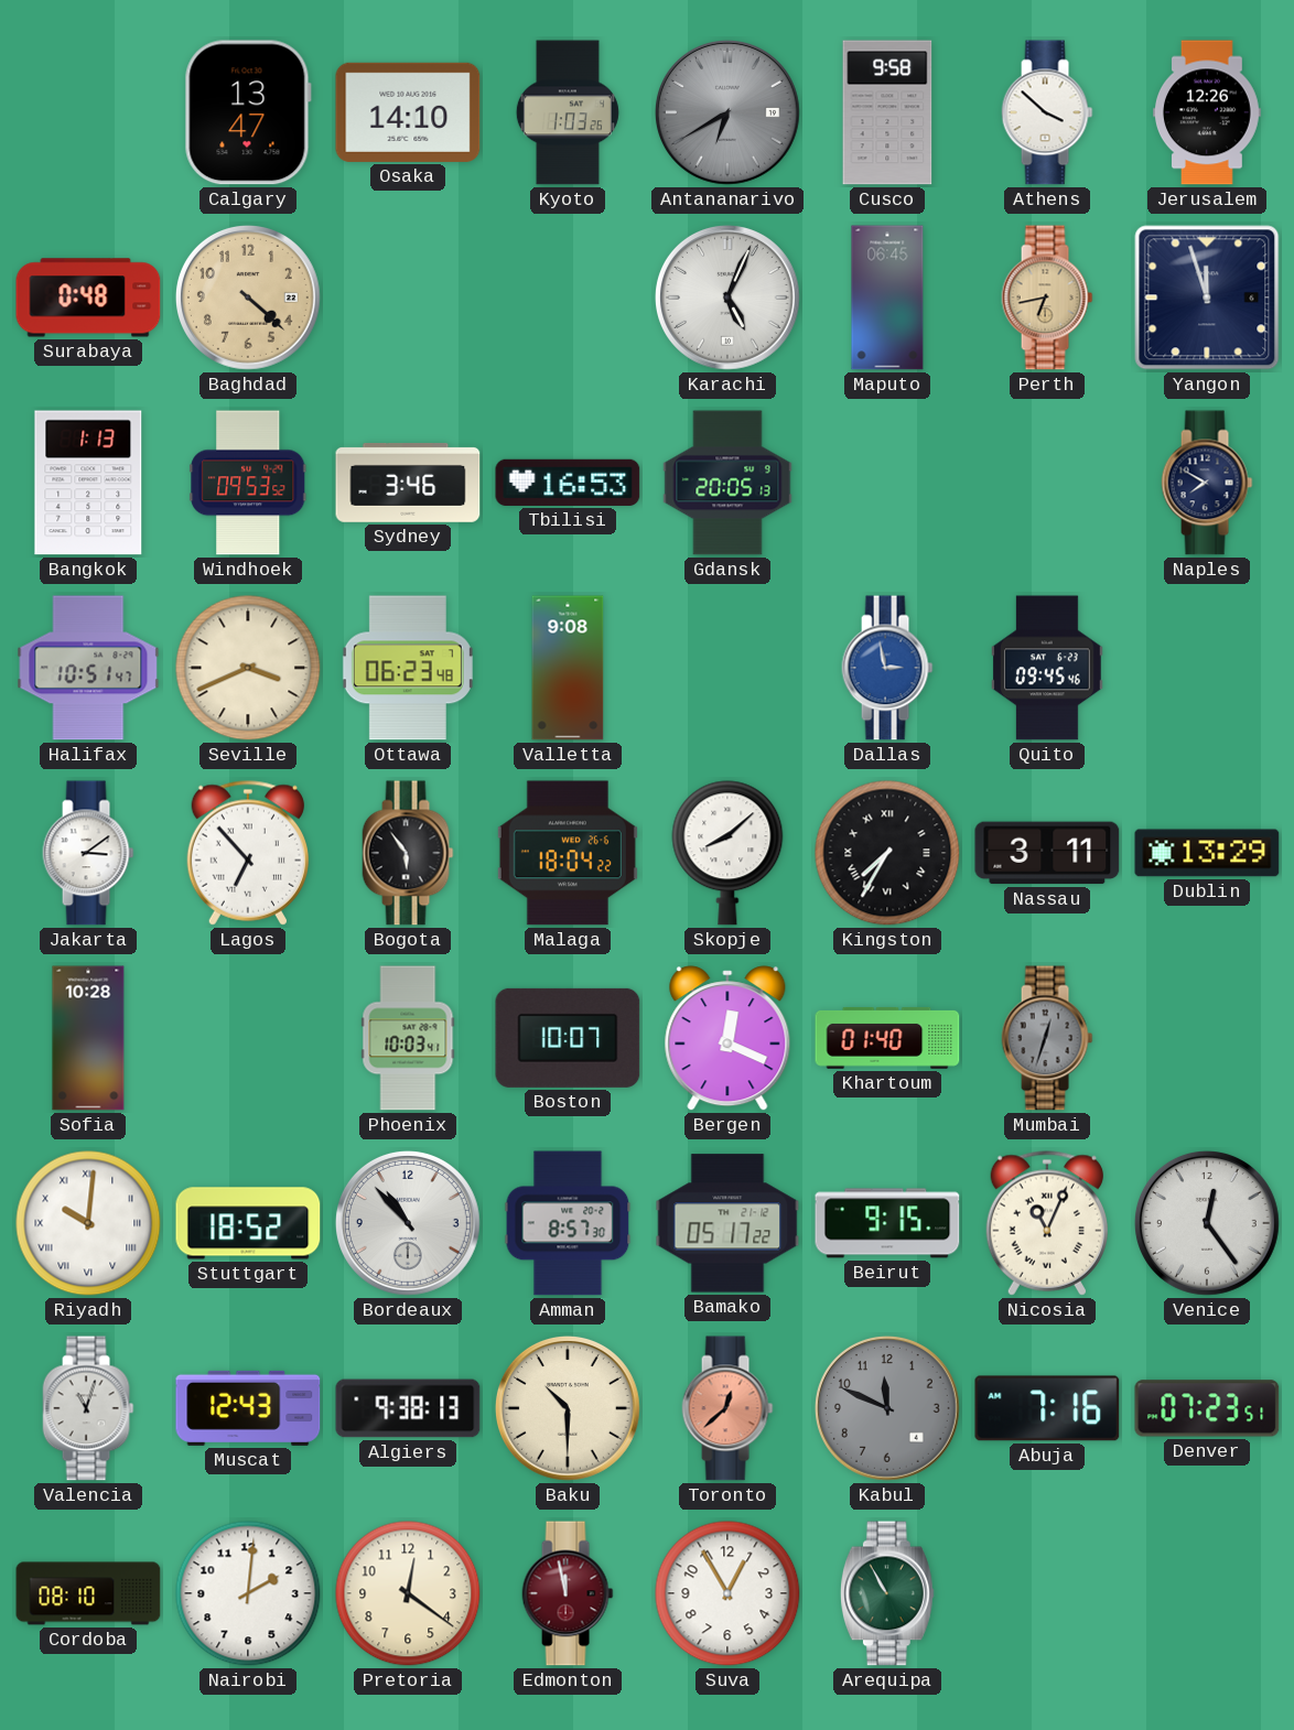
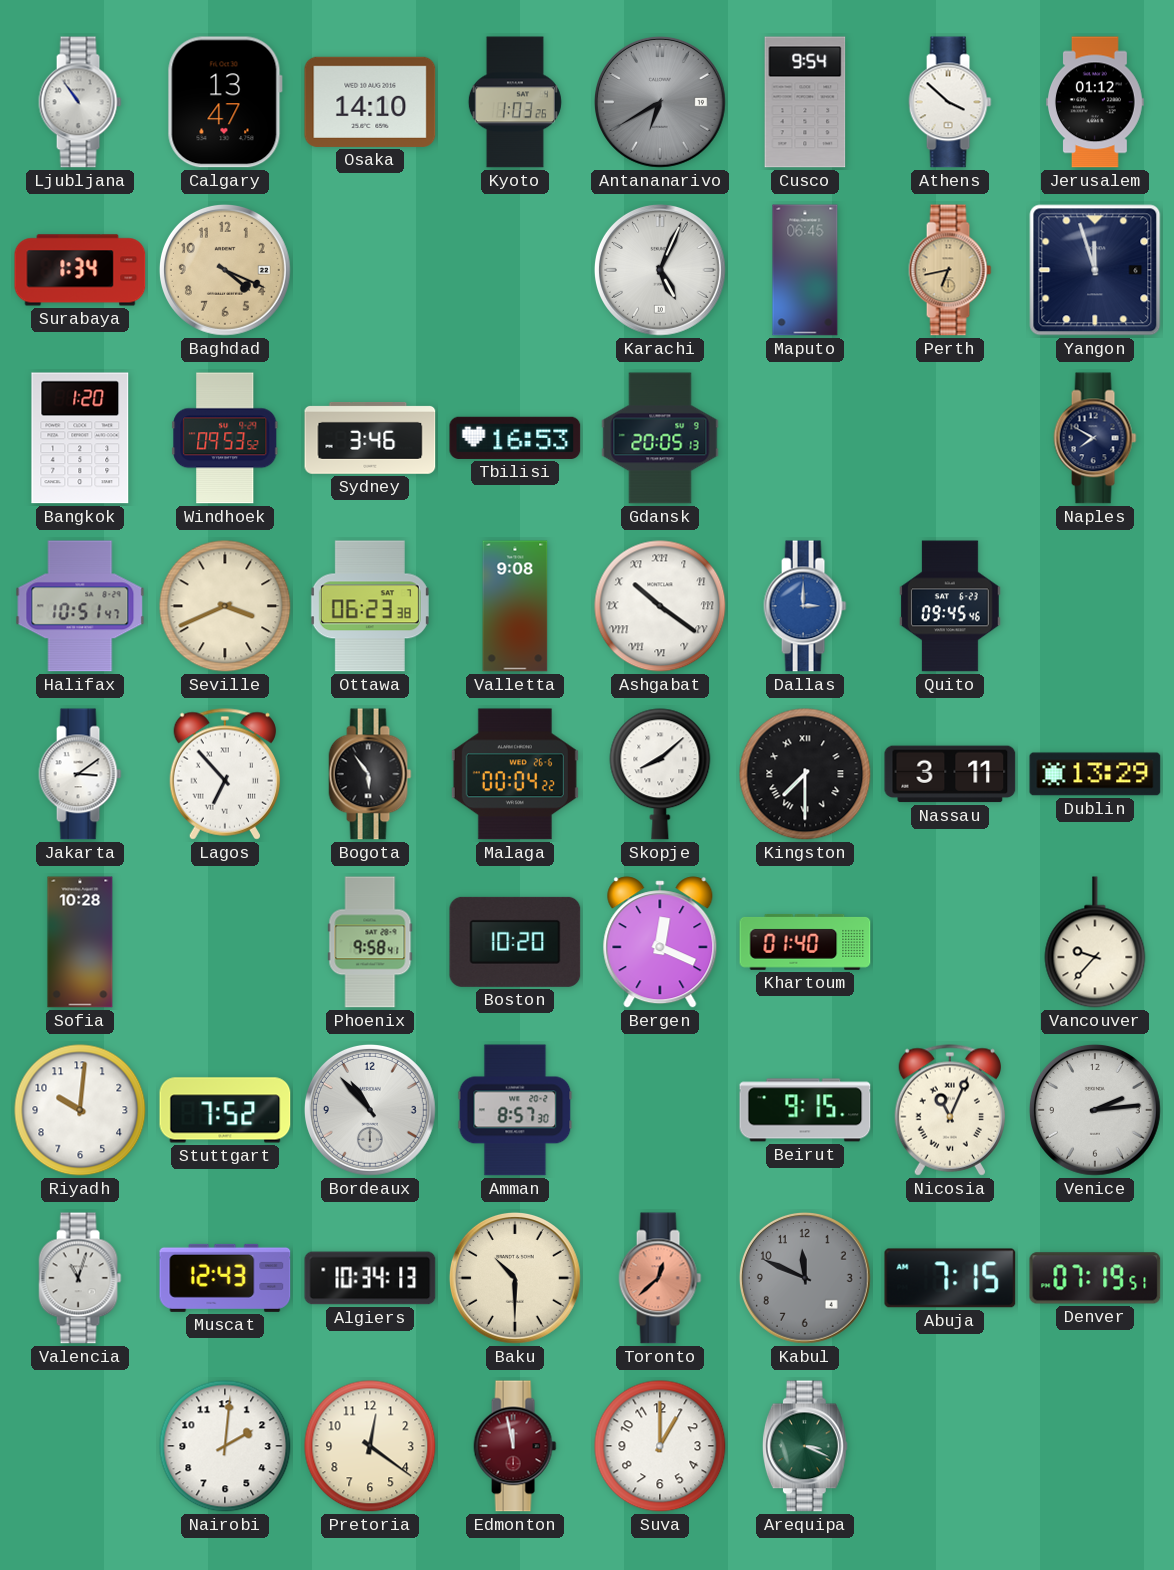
Ljubljana: none -> 10:54 (80, 102)
Cusco: 9:58 -> 9:54 (805, 102)
Jerusalem: 12:26 -> 01:12 (1096, 102)
Surabaya: 0:48 -> 1:34 (80, 270)
Baghdad: 4:22 -> 4:19 (225, 270)
Bangkok: 1:13 -> 1:20 (80, 438)
Ottawa: 06:23:48 -> 06:23:38 (370, 606)
Ashgabat: none -> 10:21 (660, 606)
Dallas: 2:58 -> 3:00 (805, 606)
Malaga: 18:04 -> 00:04 (515, 774)
Kingston: 7:35 -> 7:30 (805, 774)
Phoenix: 10:03 -> 9:58 (370, 942)
Boston: 10:07 -> 10:20 (515, 942)
Mumbai: 12:33 -> none (1047, 1038)
Vancouver: none -> 9:37 (1095, 942)
Riyadh numerals: Roman -> Arabic (80, 1110)
Stuttgart: 18:52 -> 7:52 (225, 1110)
Bamako: 05:17 -> none (727, 1223)
Venice: 12:24 -> 2:14 (1095, 1110)
Algiers: 9:38 -> 10:34 (370, 1278)
Abuja: 7:16 -> 7:15 (950, 1278)
Denver: 07:23 -> 07:19 (1095, 1278)
Cordoba: 08:10 -> none (88, 1593)
Suva: 12:55 -> 1:00 (660, 1446)
Arequipa: 10:55 -> 3:19 (805, 1446)
